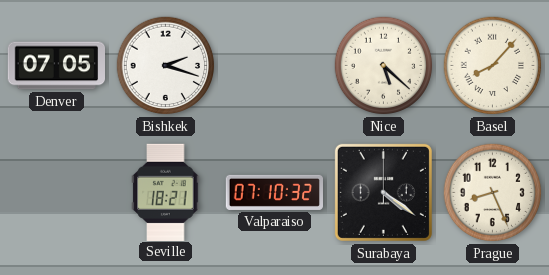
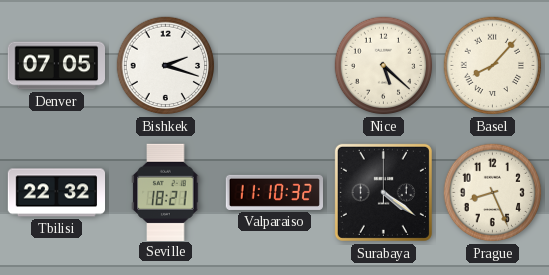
Tbilisi: none -> 22:32 (57, 193)
Valparaiso: 07:10 -> 11:10 (275, 192)
